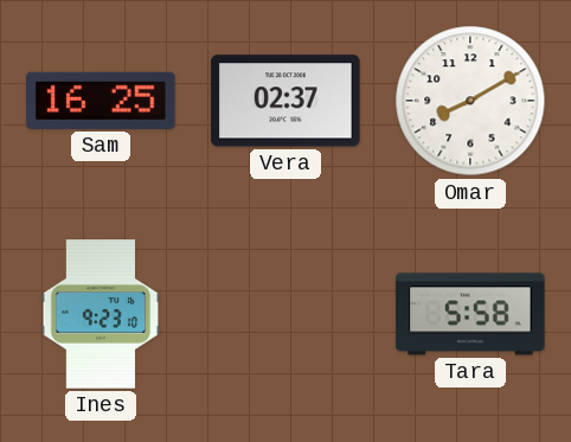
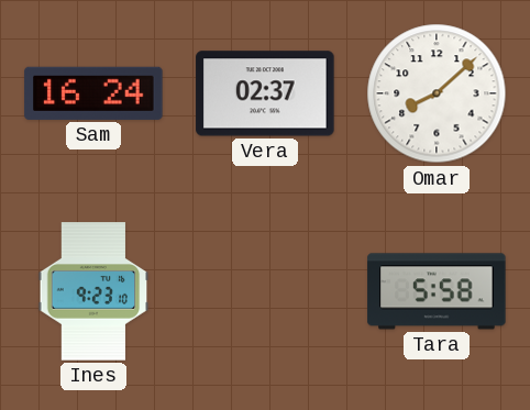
Sam: 16:25 -> 16:24 (93, 93)
Omar: 8:10 -> 8:08 (437, 93)
